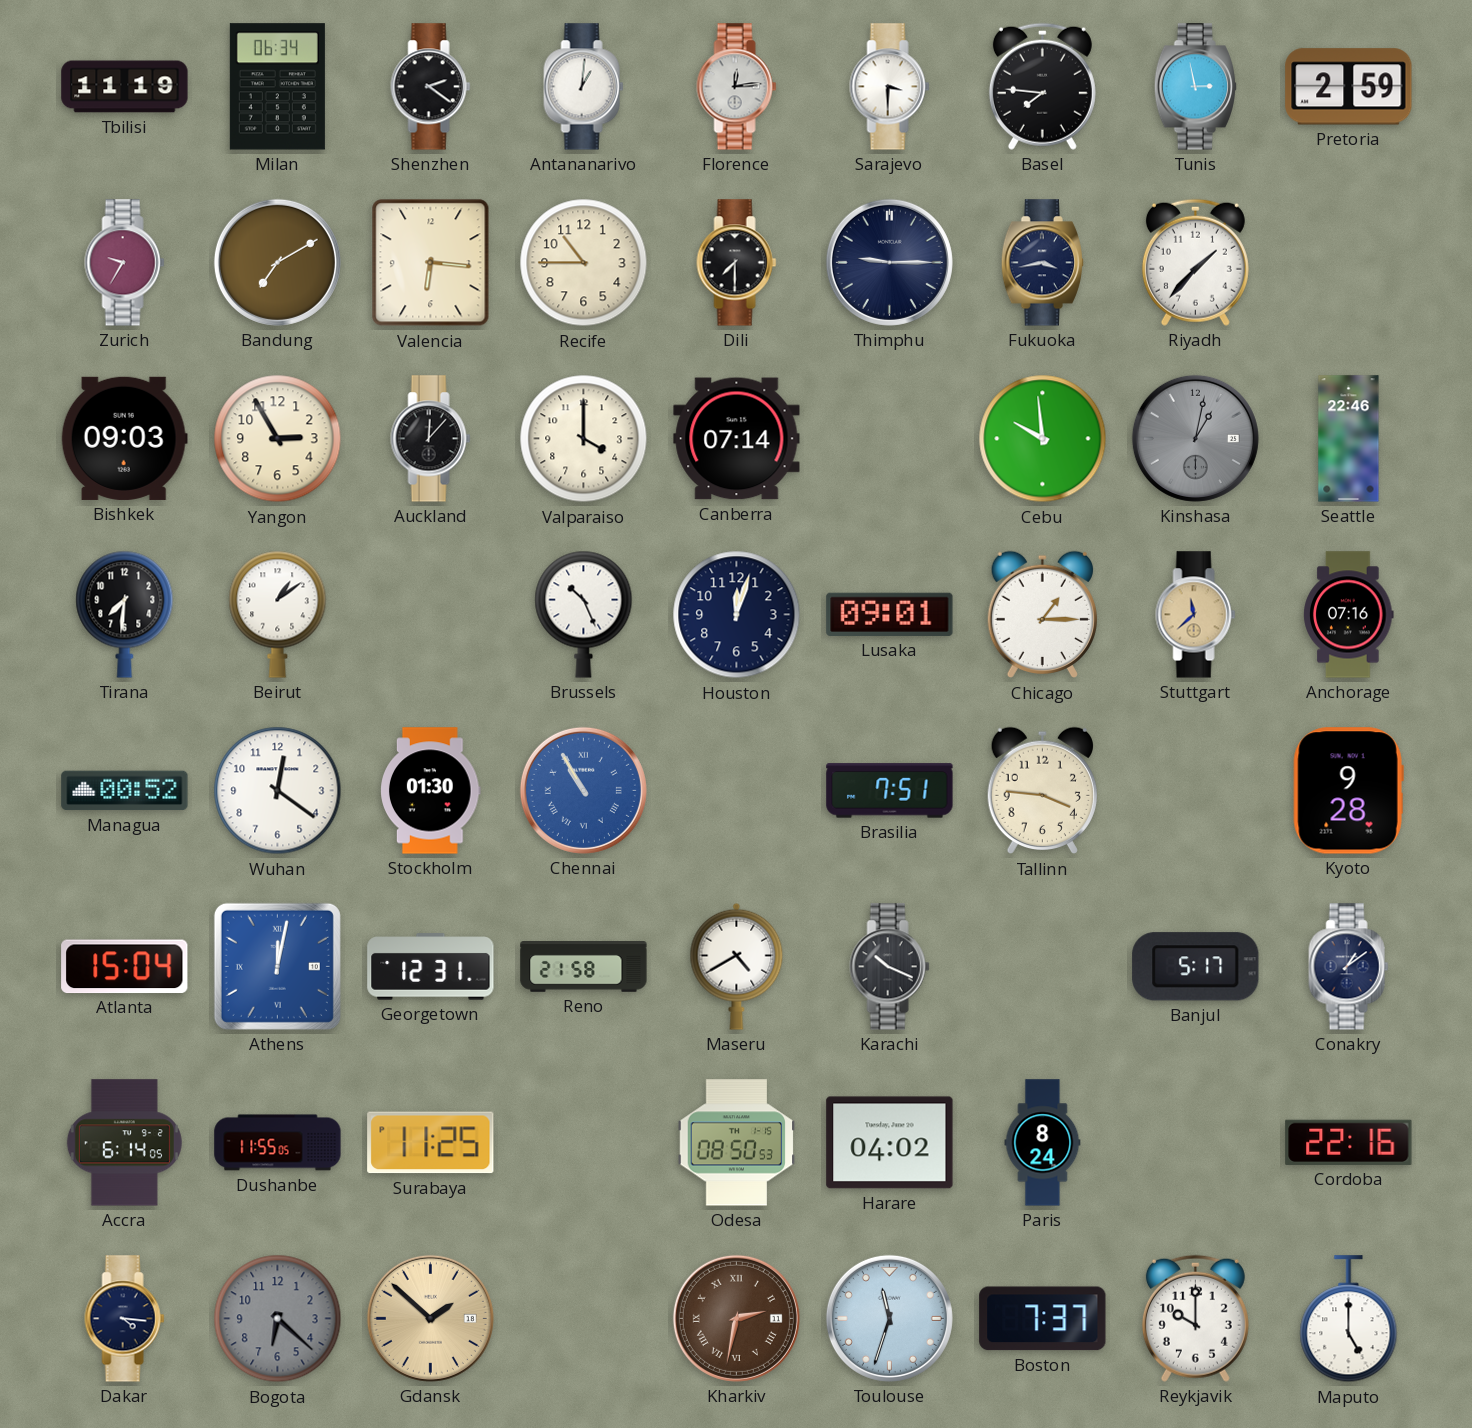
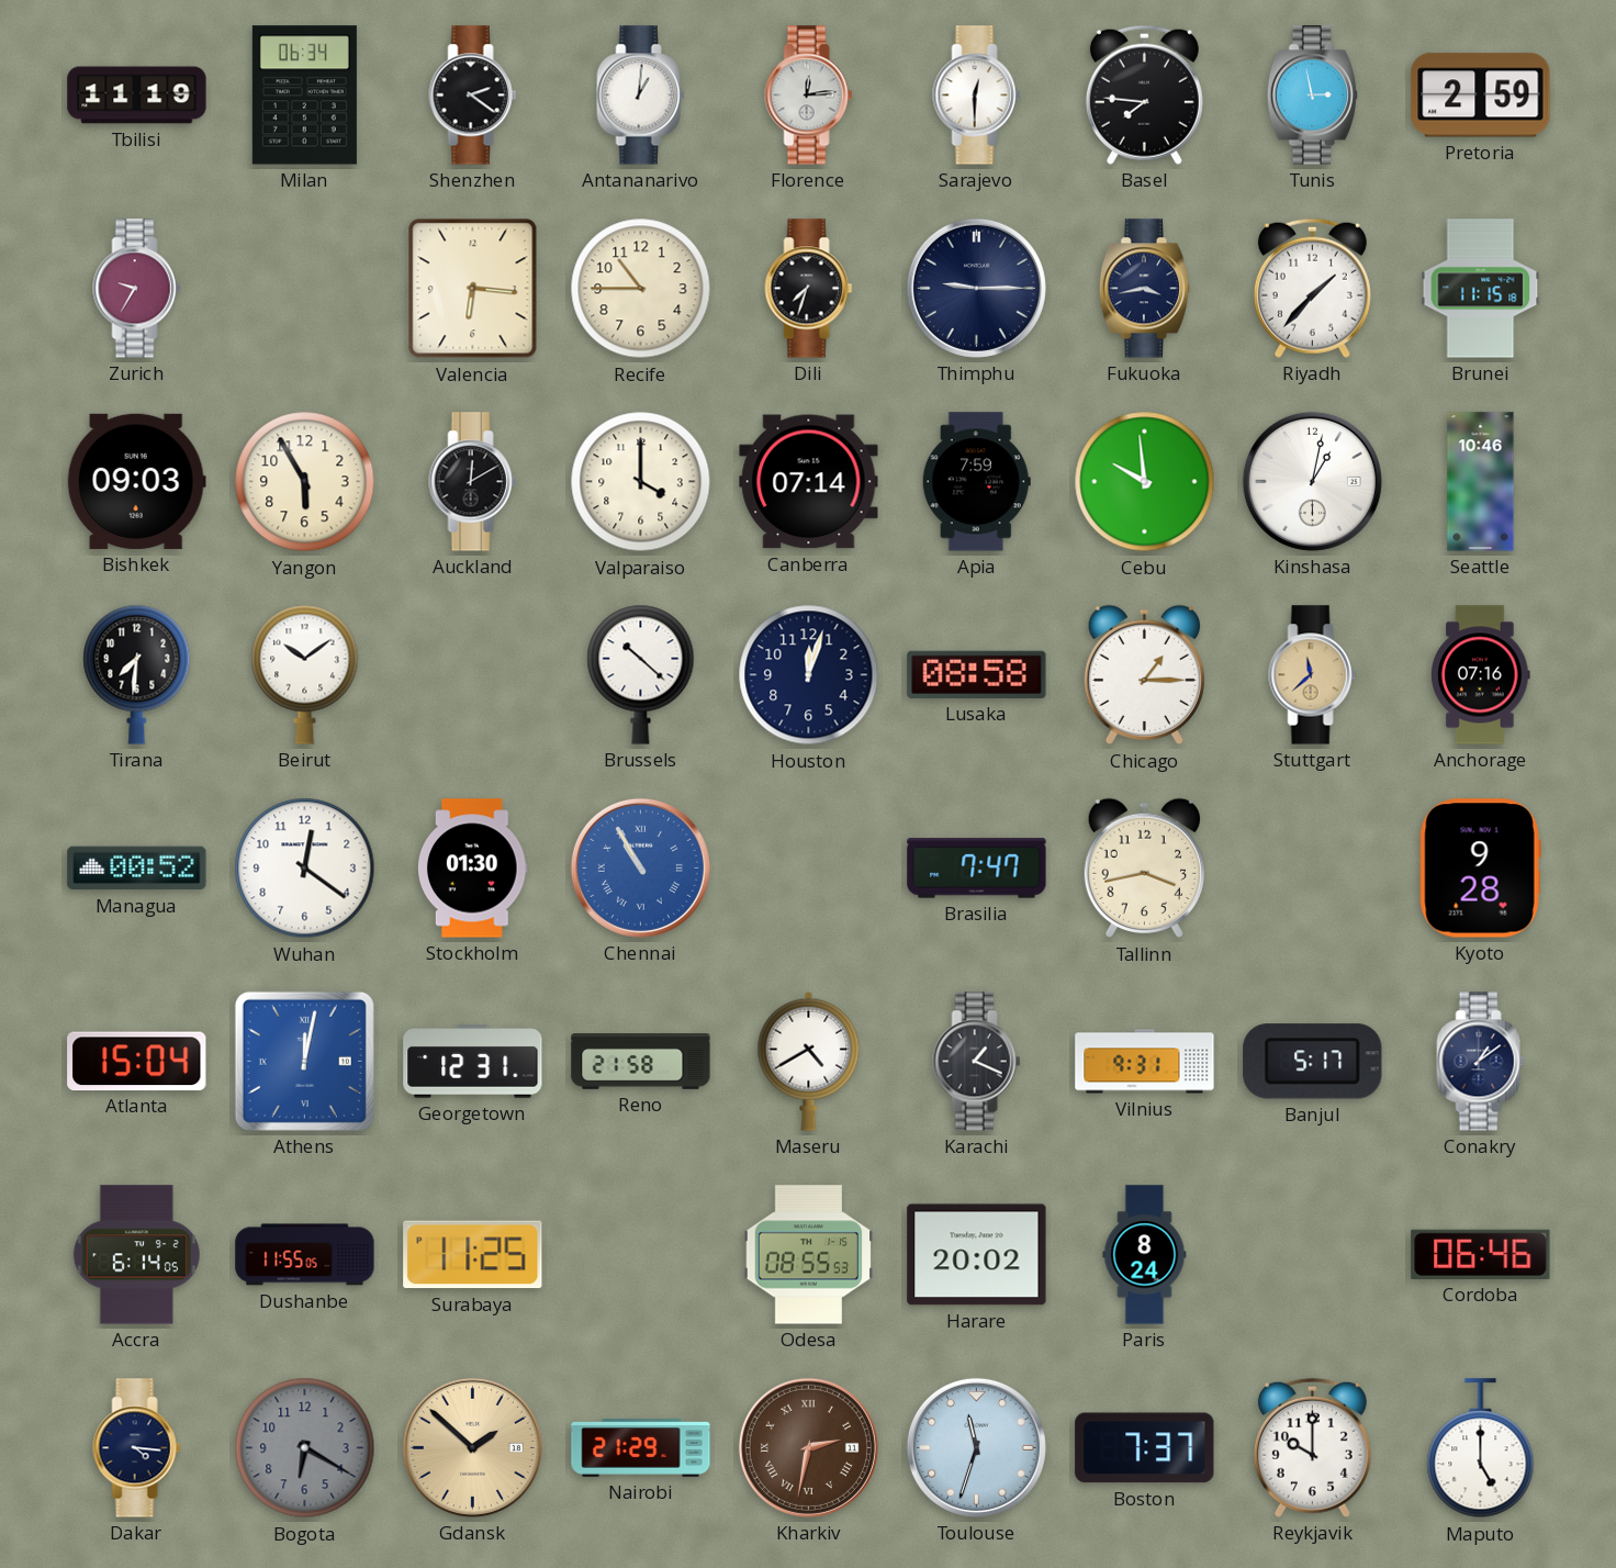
Sarajevo: 3:30 -> 12:30 (977, 96)
Bandung: 7:10 -> none (277, 262)
Dili: 7:30 -> 7:33 (809, 289)
Brunei: none -> 11:15 (1481, 289)
Yangon: 2:55 -> 5:55 (305, 482)
Auckland: 12:07 -> 12:10 (473, 482)
Apia: none -> 7:59 (976, 482)
Kinshasa dial: grey -> white (1312, 481)
Seattle: 22:46 -> 10:46 (1481, 482)
Beirut: 1:09 -> 10:09 (305, 674)
Brussels: 10:26 -> 10:22 (641, 674)
Lusaka: 09:01 -> 08:58 (977, 674)
Brasilia: 7:51 -> 7:47 (977, 869)
Tallinn: 3:46 -> 3:43 (1144, 869)
Karachi: 10:19 -> 1:19 (977, 1062)
Vilnius: none -> 9:31 (1145, 1062)
Odesa: 08:50 -> 08:55 (809, 1255)
Harare: 04:02 -> 20:02 (977, 1255)
Cordoba: 22:16 -> 06:46 (1481, 1254)
Bogota: 6:22 -> 6:20 (305, 1448)
Nairobi: none -> 21:29 (641, 1448)
